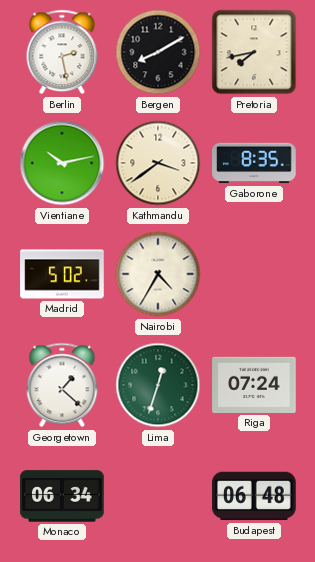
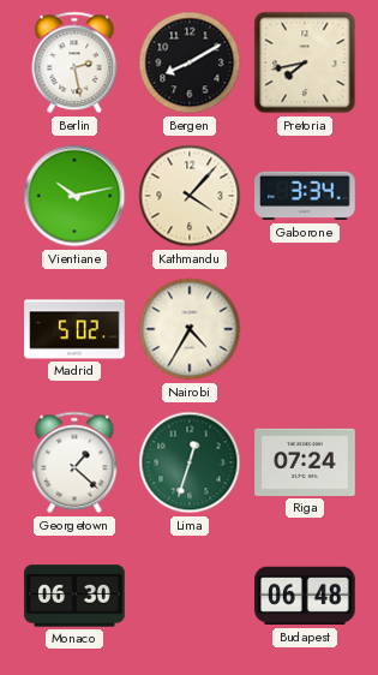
Kathmandu: 3:39 -> 4:07 (190, 196)
Gaborone: 8:35 -> 3:34 (305, 196)
Monaco: 06:34 -> 06:30 (74, 596)
